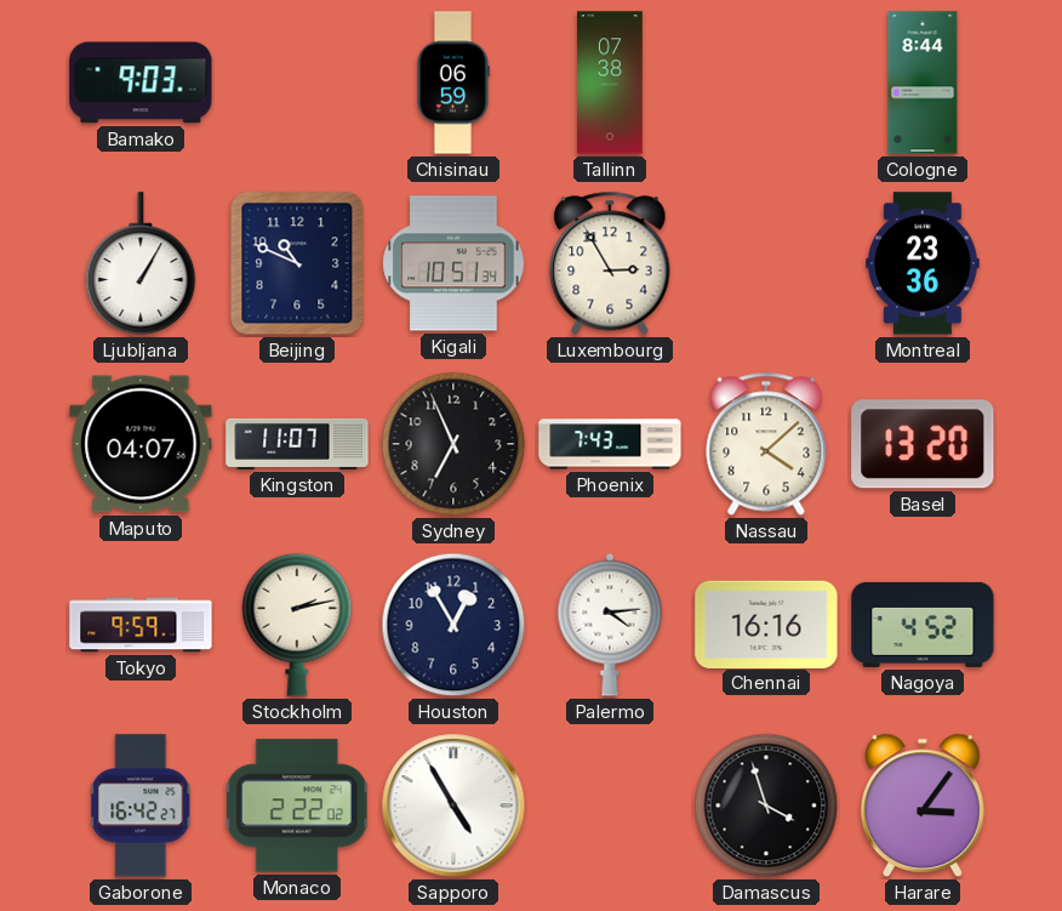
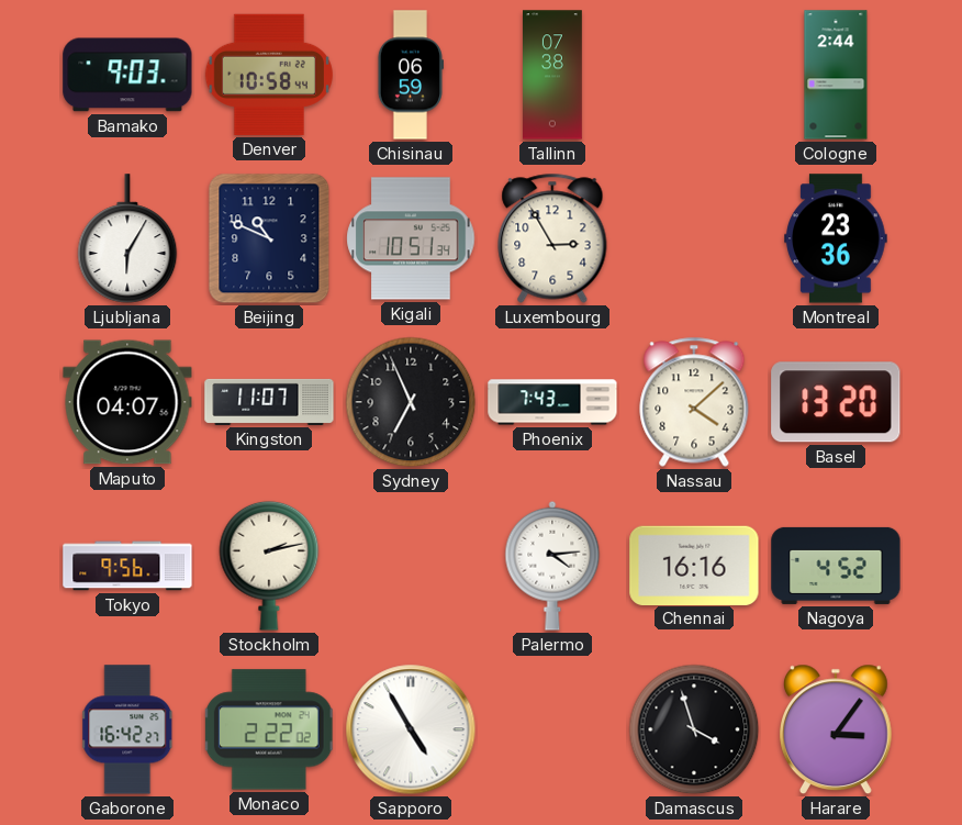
Denver: none -> 10:58 (269, 75)
Cologne: 8:44 -> 2:44 (836, 75)
Ljubljana: 1:05 -> 6:05 (127, 238)
Tokyo: 9:59 -> 9:56 (127, 566)
Houston: 12:55 -> none (453, 625)
